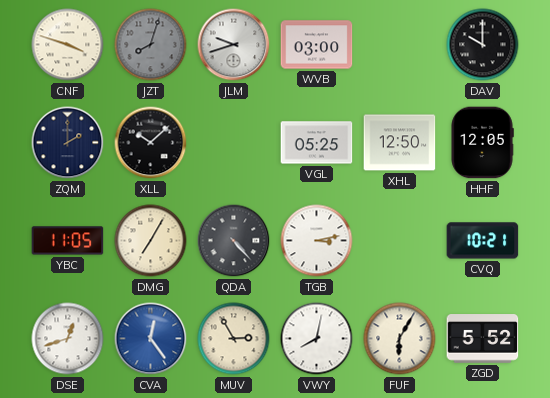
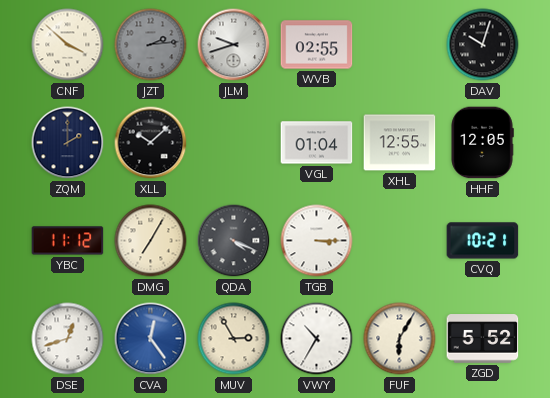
CNF: 3:48 -> 3:52 (68, 45)
JZT: 8:03 -> 2:14 (151, 45)
WVB: 03:00 -> 02:55 (317, 45)
DAV: 10:00 -> 10:03 (483, 45)
VGL: 05:25 -> 01:04 (317, 143)
XHL: 12:50 -> 12:55 (400, 143)
YBC: 11:05 -> 11:12 (68, 241)
QDA: 4:23 -> 4:19 (234, 241)
TGB: 3:13 -> 3:15 (317, 241)
VWY: 8:02 -> 10:35 (317, 339)
